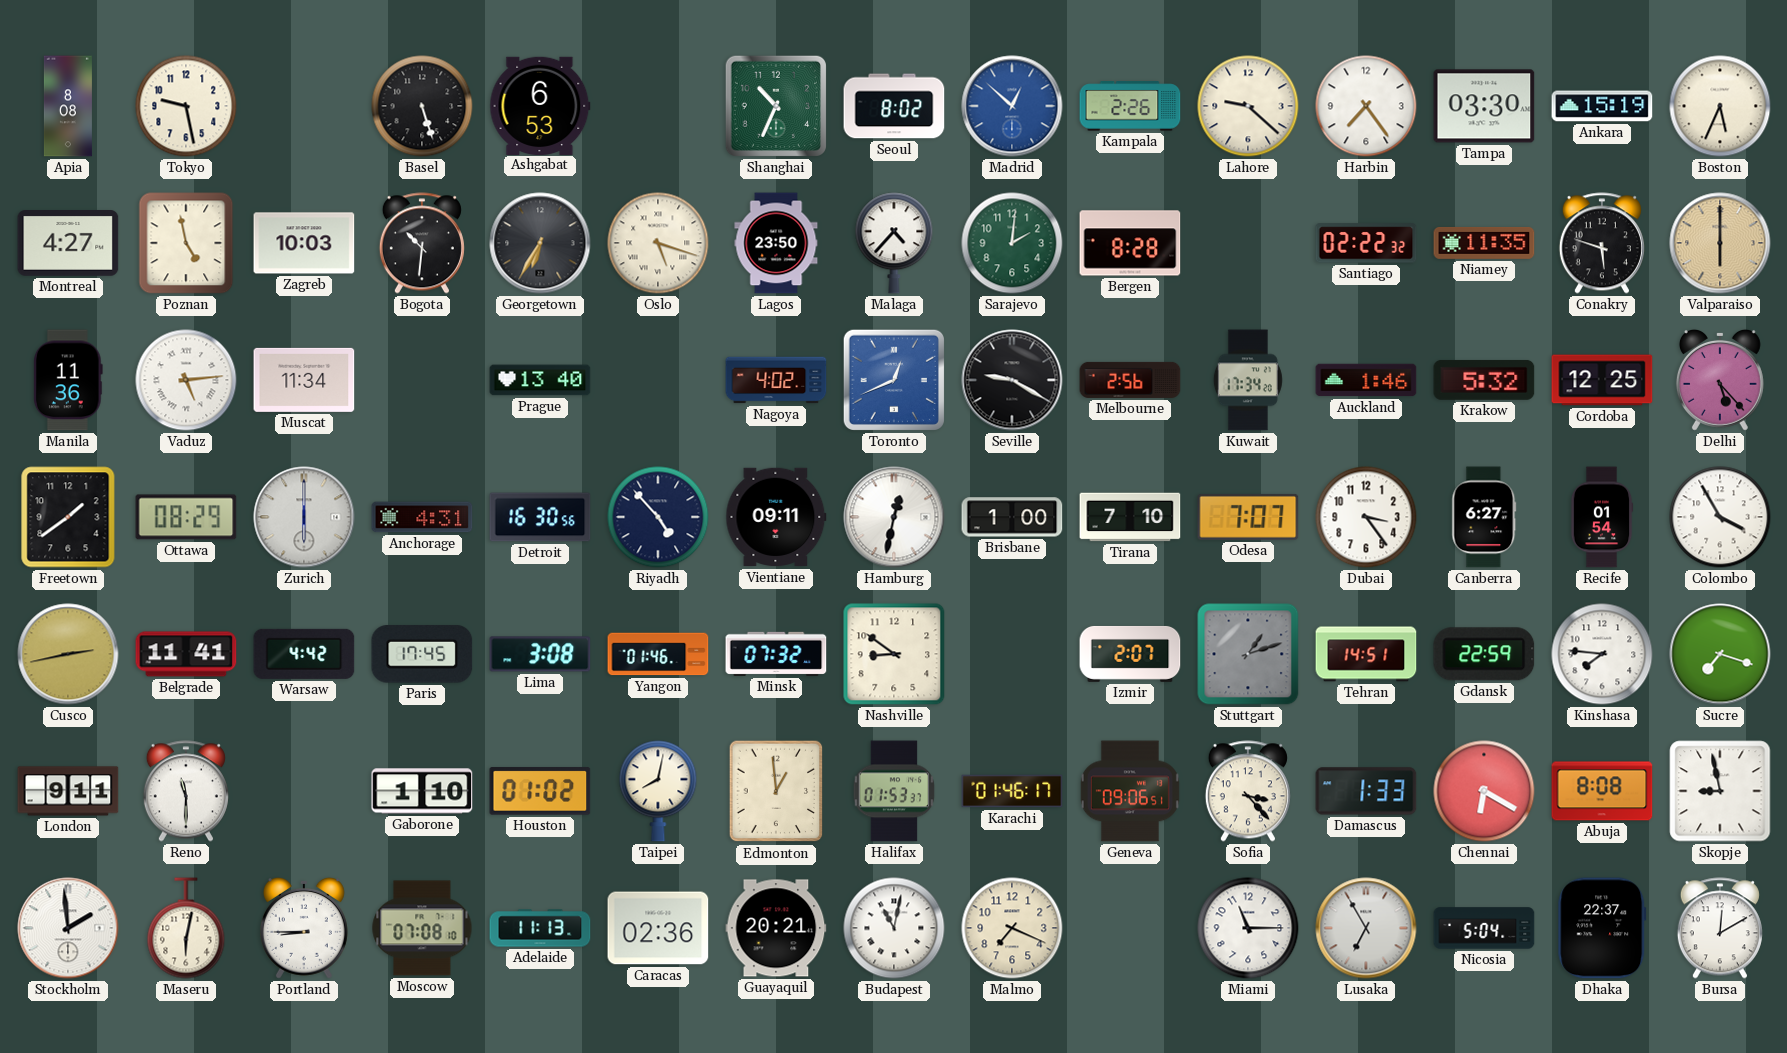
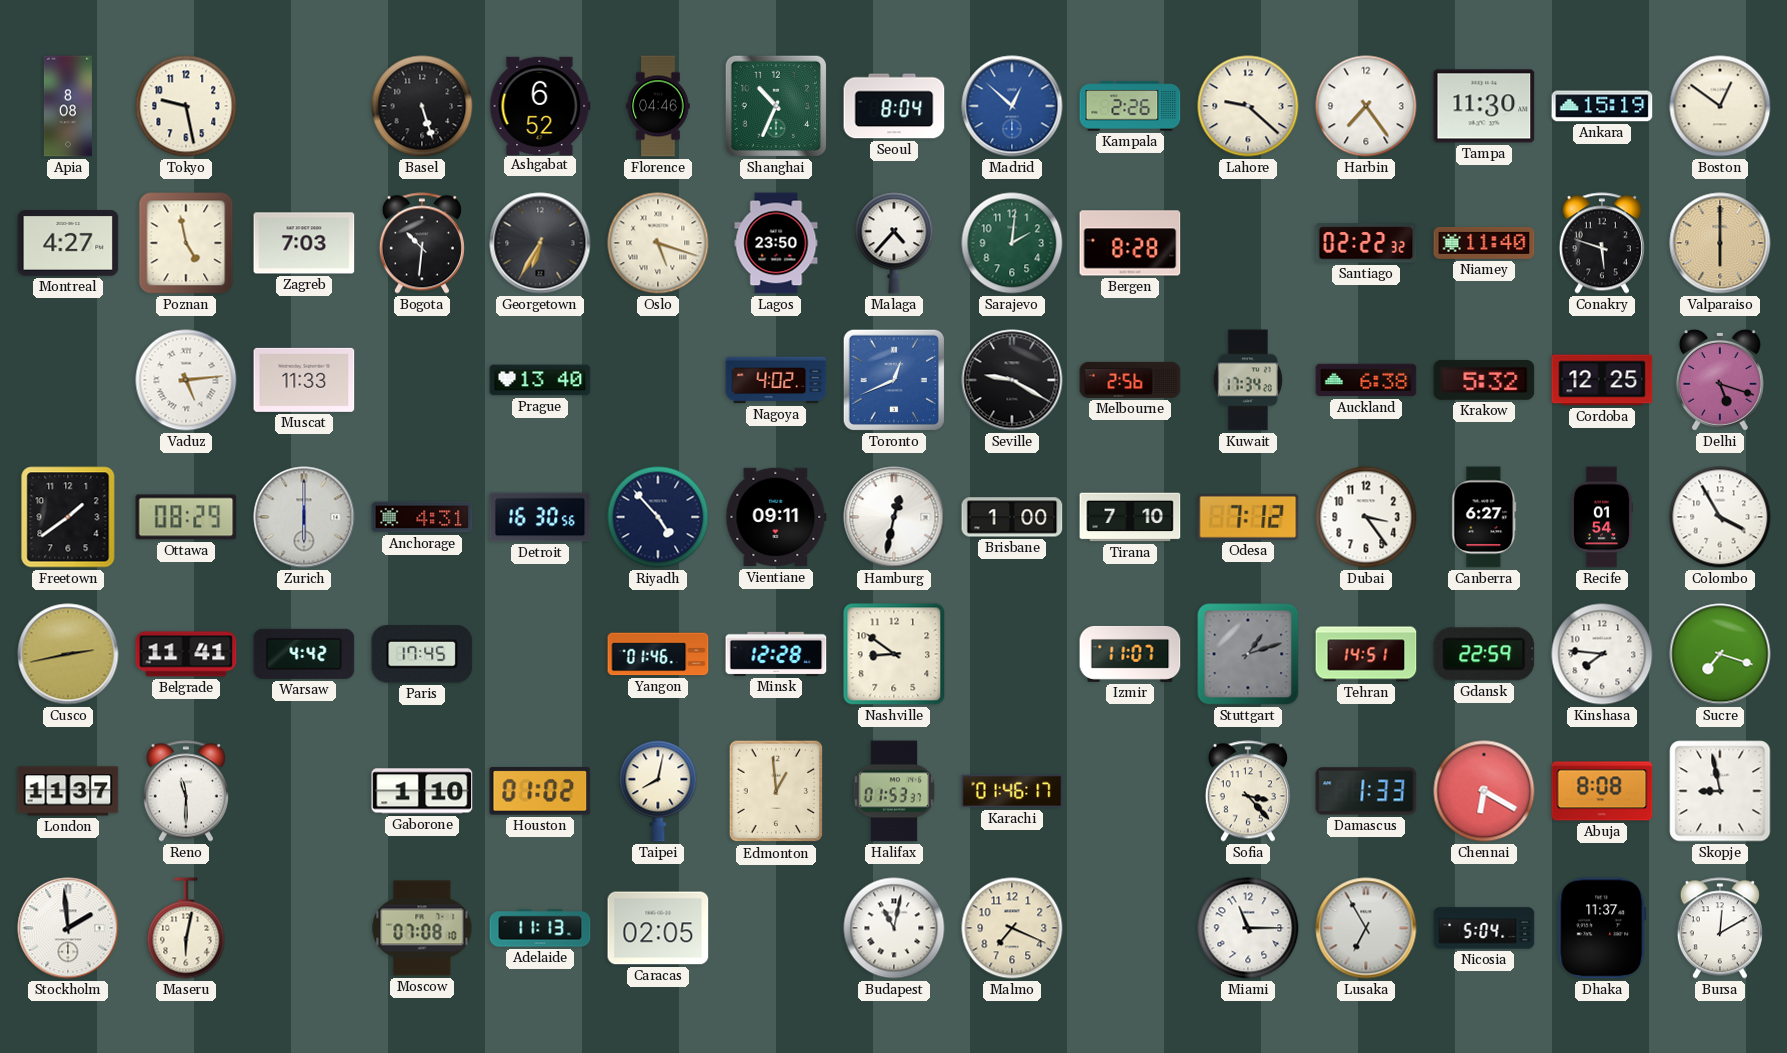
Ashgabat: 6:53 -> 6:52 (540, 105)
Florence: none -> 04:46 (658, 106)
Seoul: 8:02 -> 8:04 (894, 106)
Tampa: 03:30 -> 11:30 (1484, 106)
Boston: 5:34 -> 12:51 (1720, 106)
Zagreb: 10:03 -> 7:03 (304, 243)
Niamey: 11:35 -> 11:40 (1484, 243)
Manila: 11:36 -> none (68, 380)
Muscat: 11:34 -> 11:33 (304, 380)
Auckland: 1:46 -> 6:38 (1366, 380)
Delhi: 5:23 -> 5:18 (1720, 380)
Odesa: 7:07 -> 7:12 (1248, 517)
Lima: 3:08 -> none (540, 654)
Minsk: 07:32 -> 12:28 (776, 654)
Izmir: 2:07 -> 11:07 (1130, 654)
London: 9:11 -> 11:37 (68, 791)
Geneva: 09:06 -> none (1130, 791)
Portland: 8:45 -> none (304, 928)
Caracas: 02:36 -> 02:05 (658, 928)
Guayaquil: 20:21 -> none (776, 928)
Dhaka: 22:37 -> 11:37 (1602, 928)
